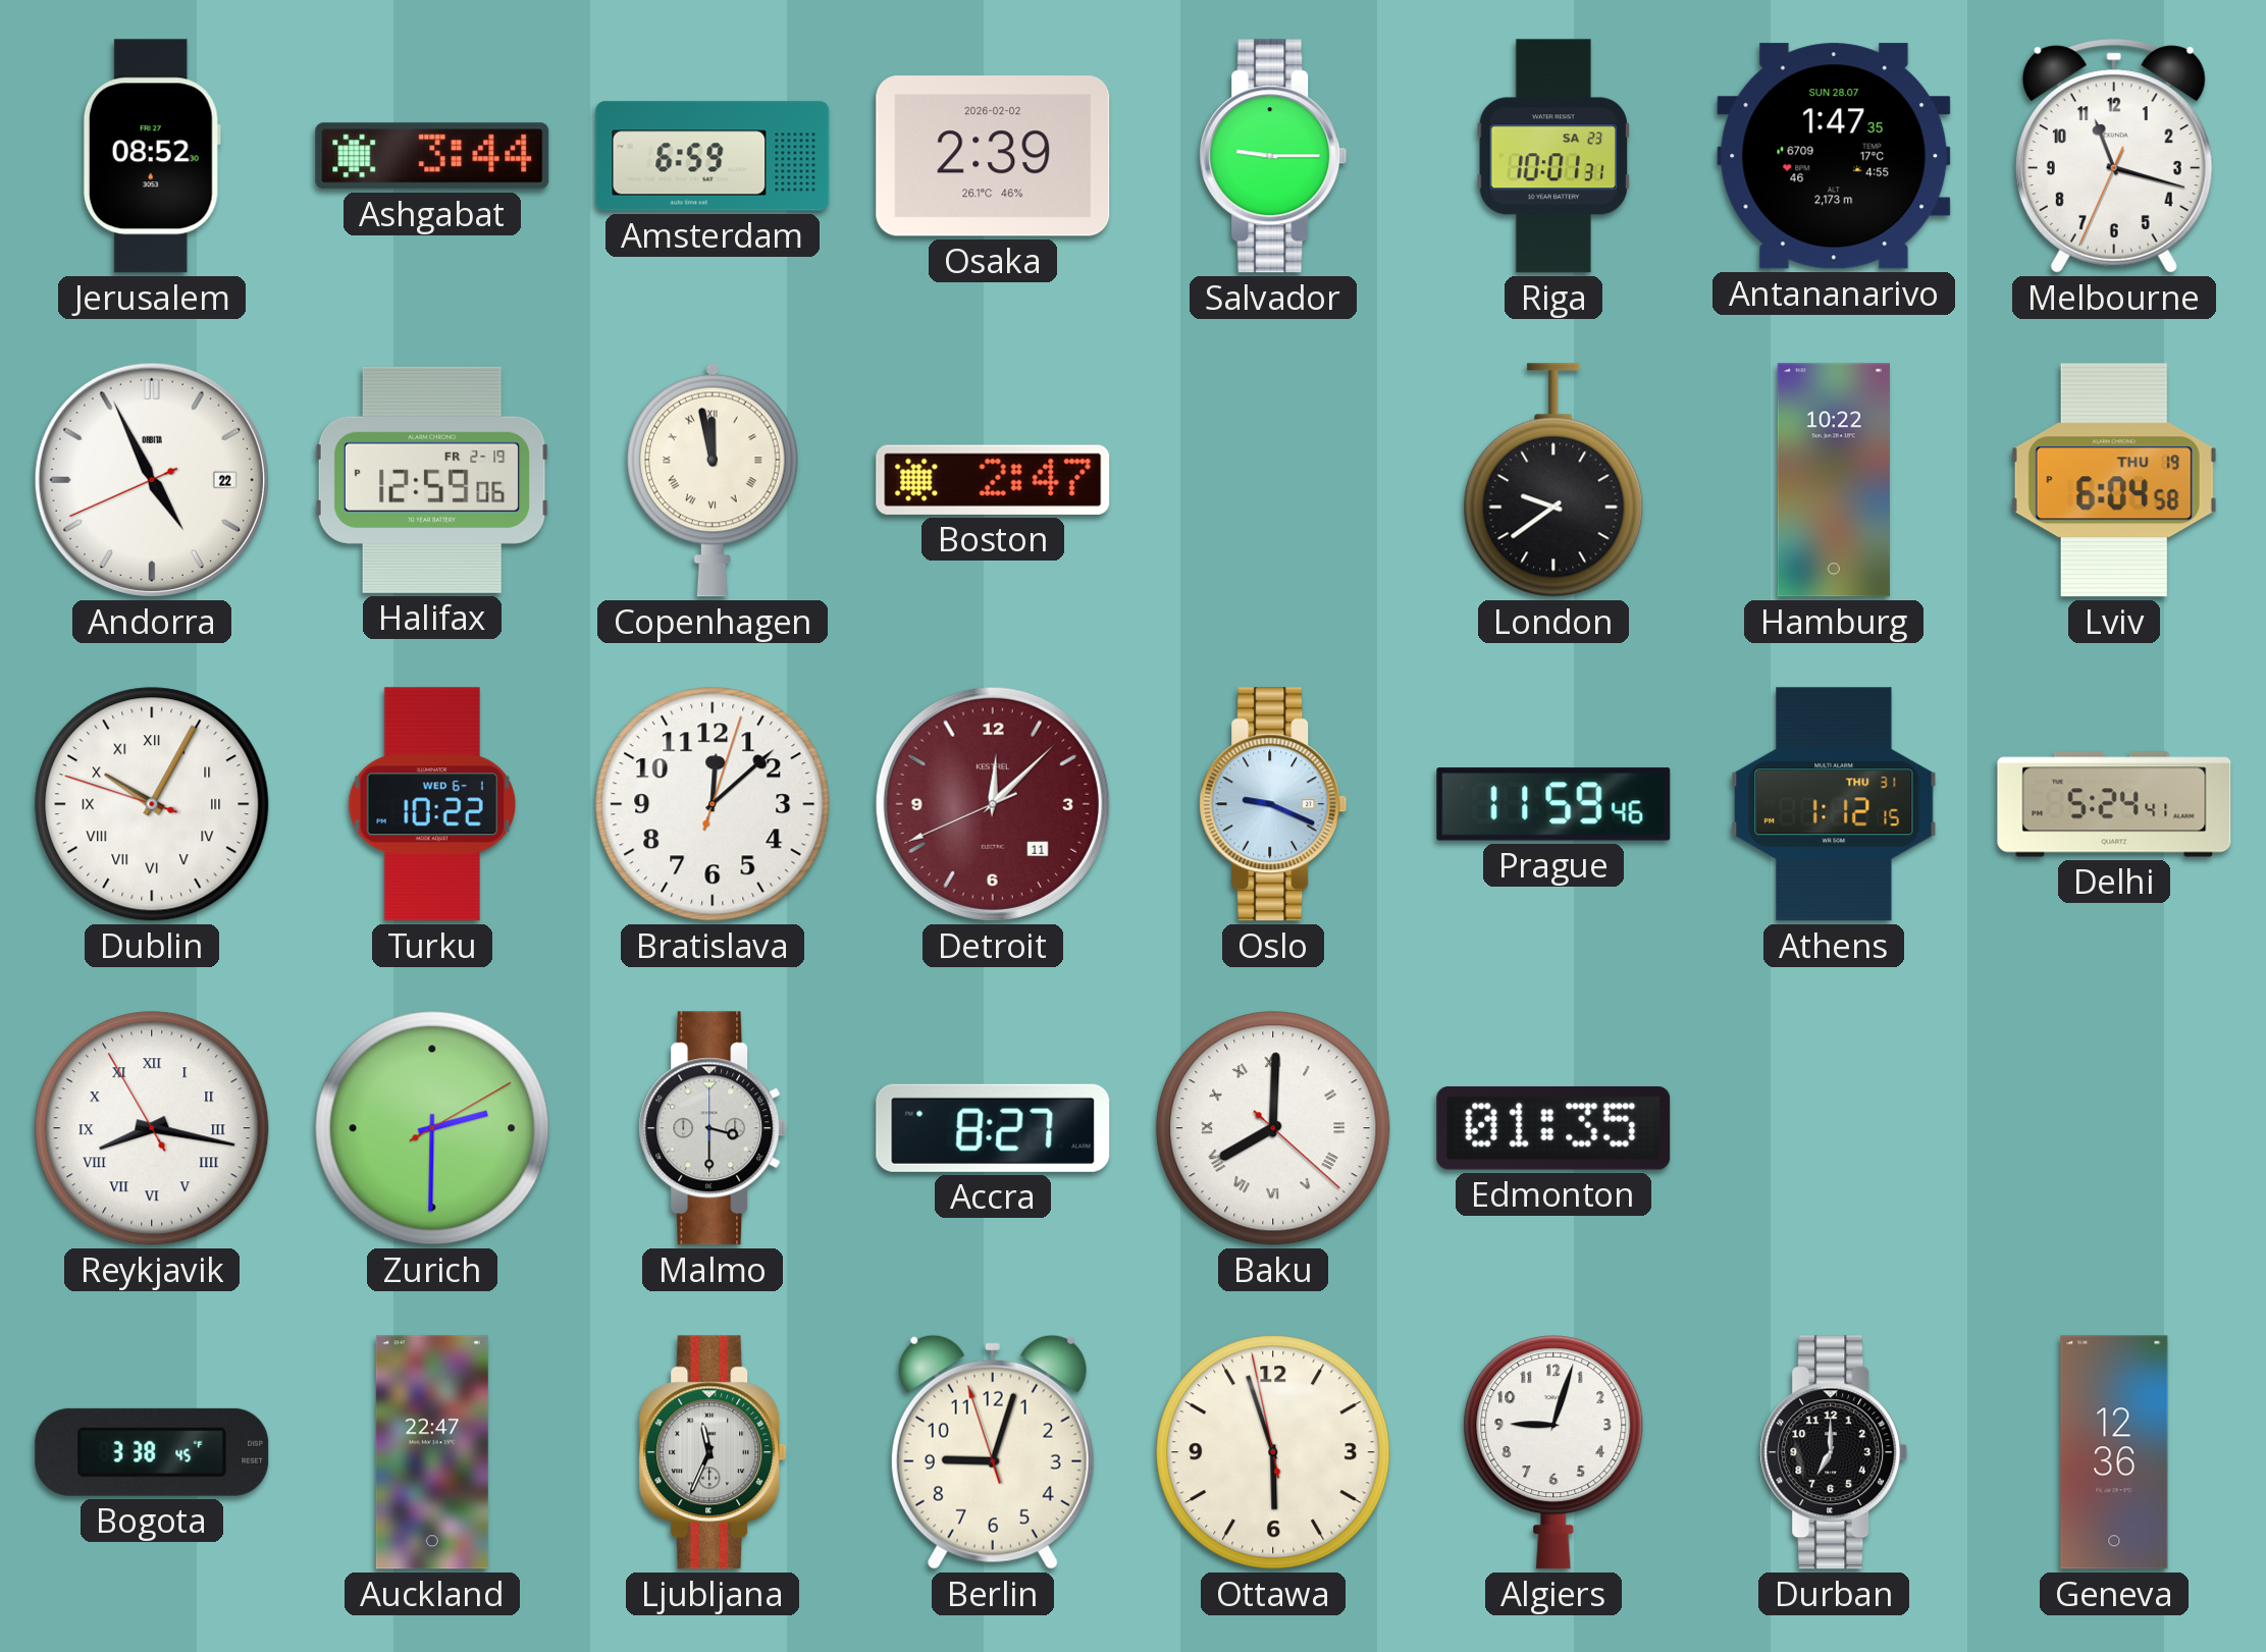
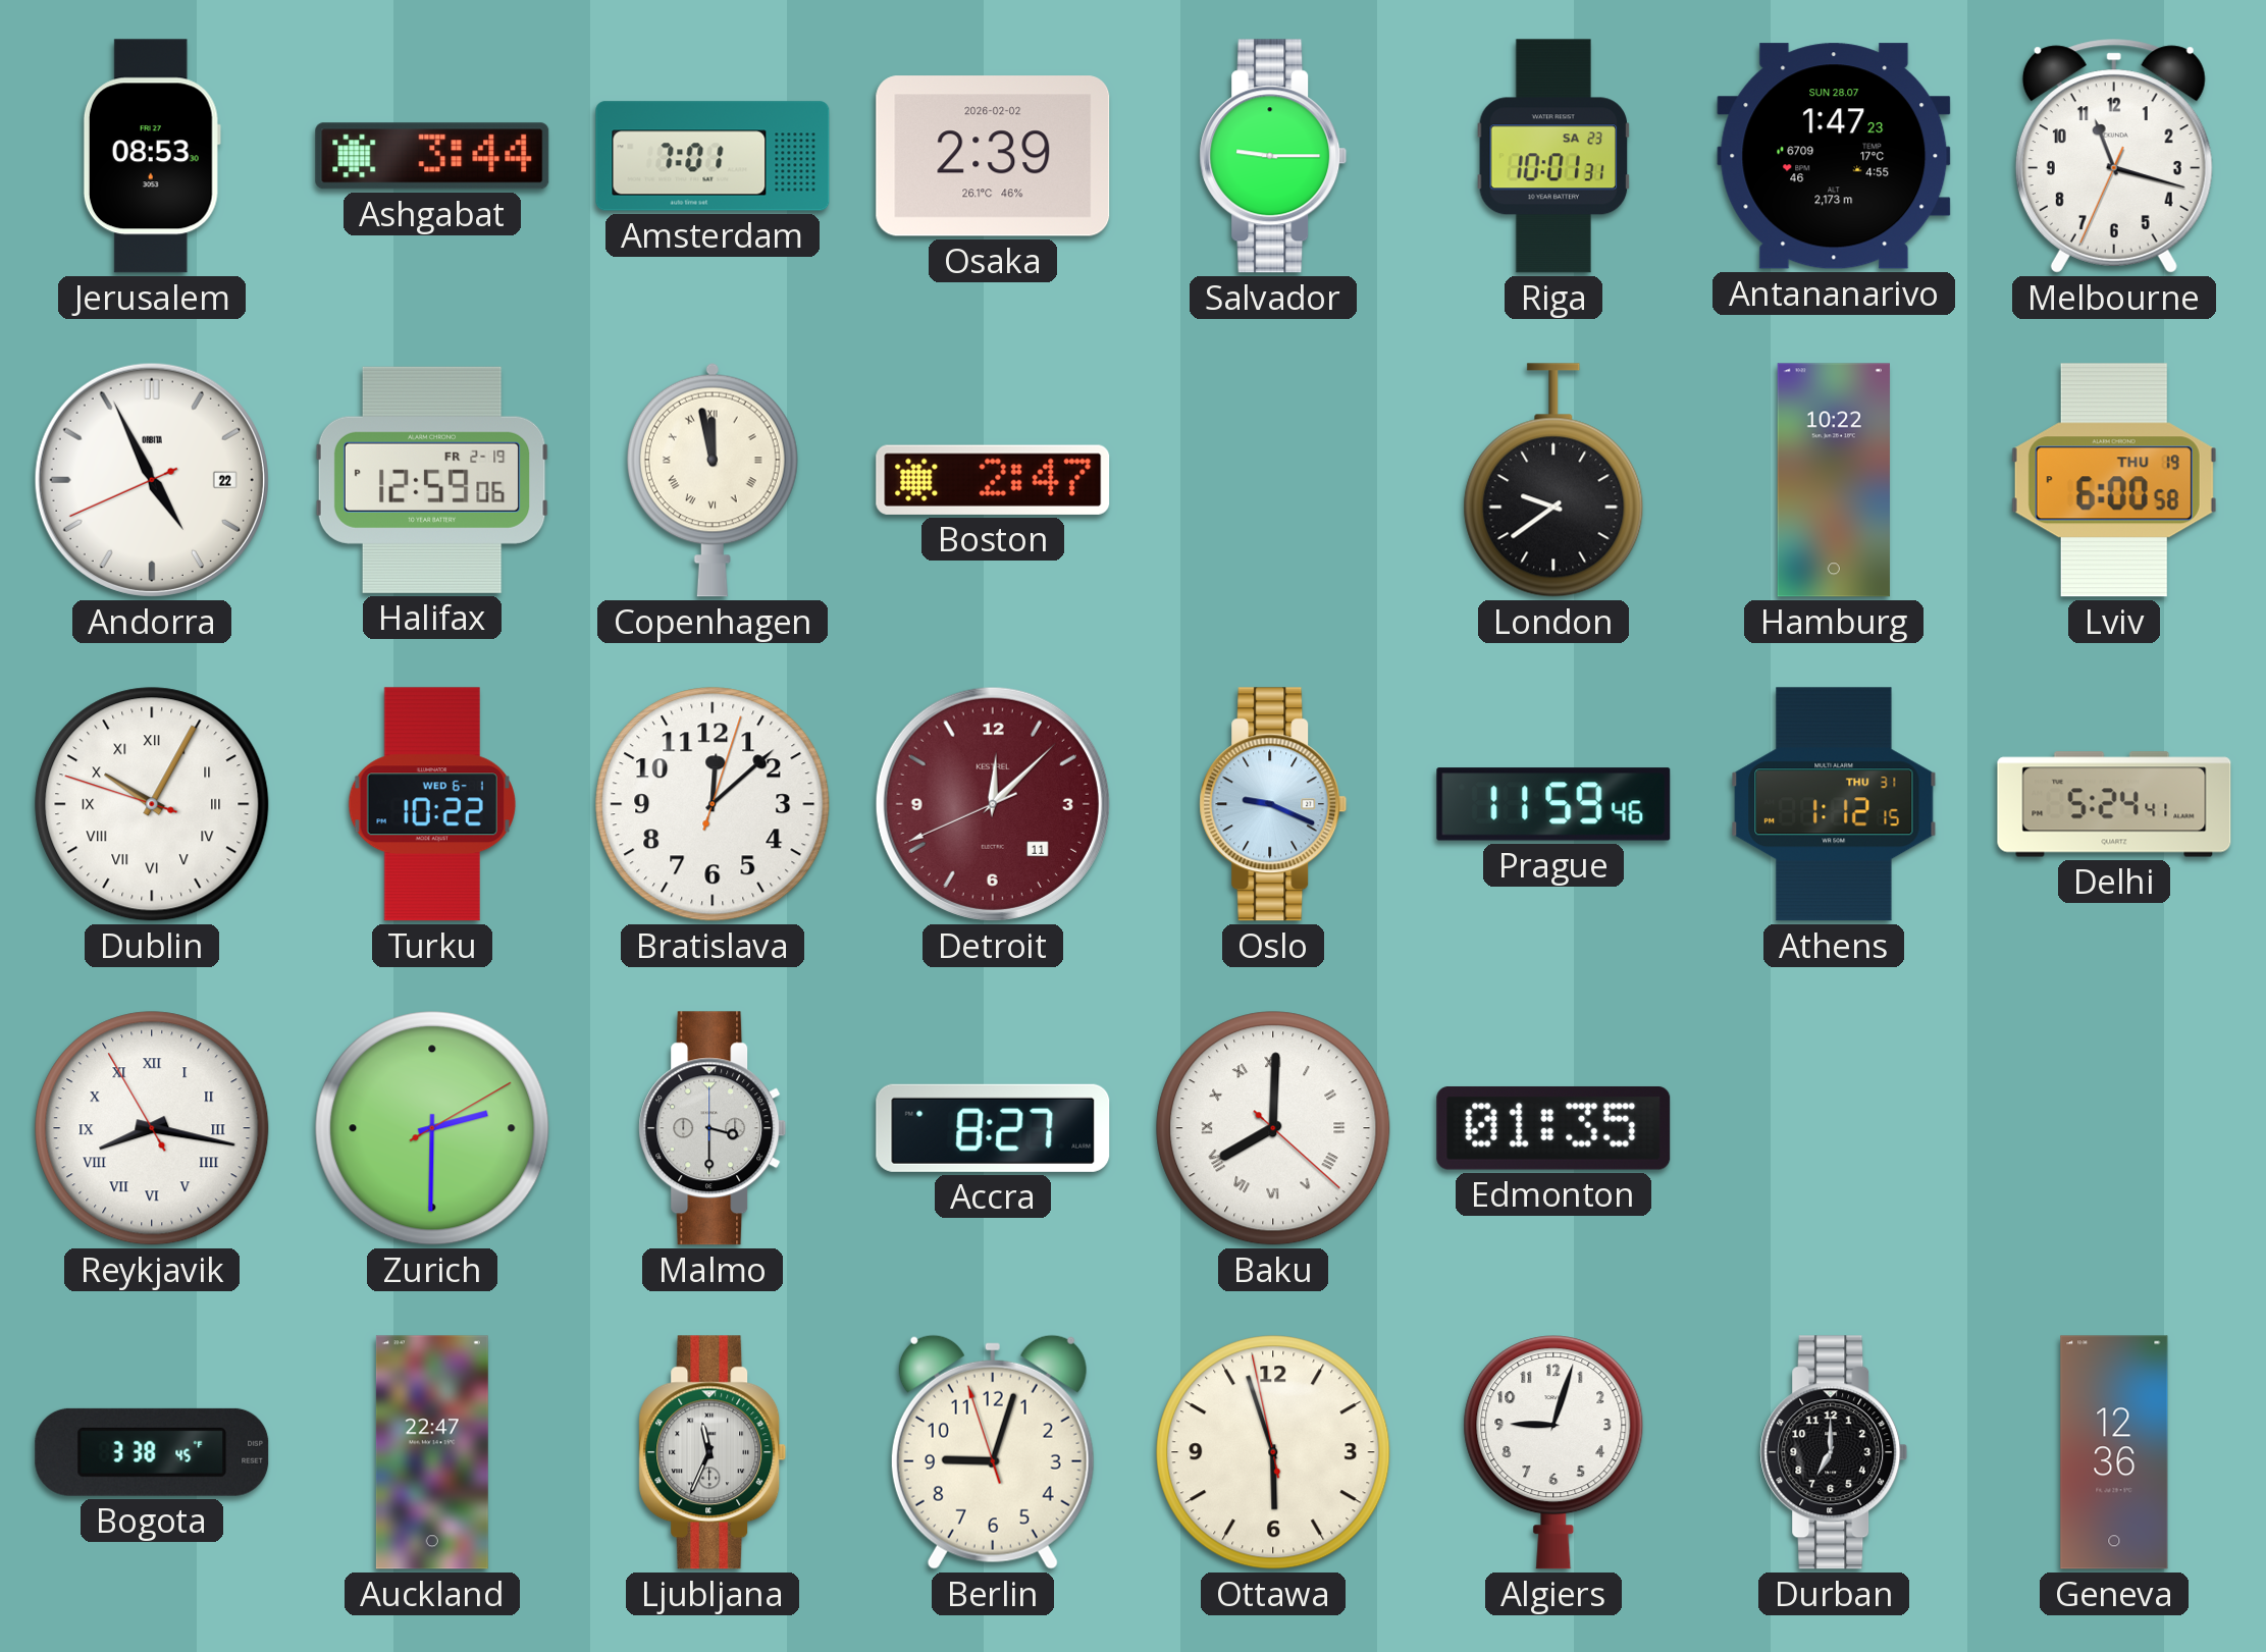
Jerusalem: 08:52 -> 08:53 (152, 156)
Amsterdam: 6:59 -> 7:01 (713, 156)
Antananarivo: 1:47:35 -> 1:47:23 (1834, 156)
Lviv: 6:04 -> 6:00 (2114, 480)
